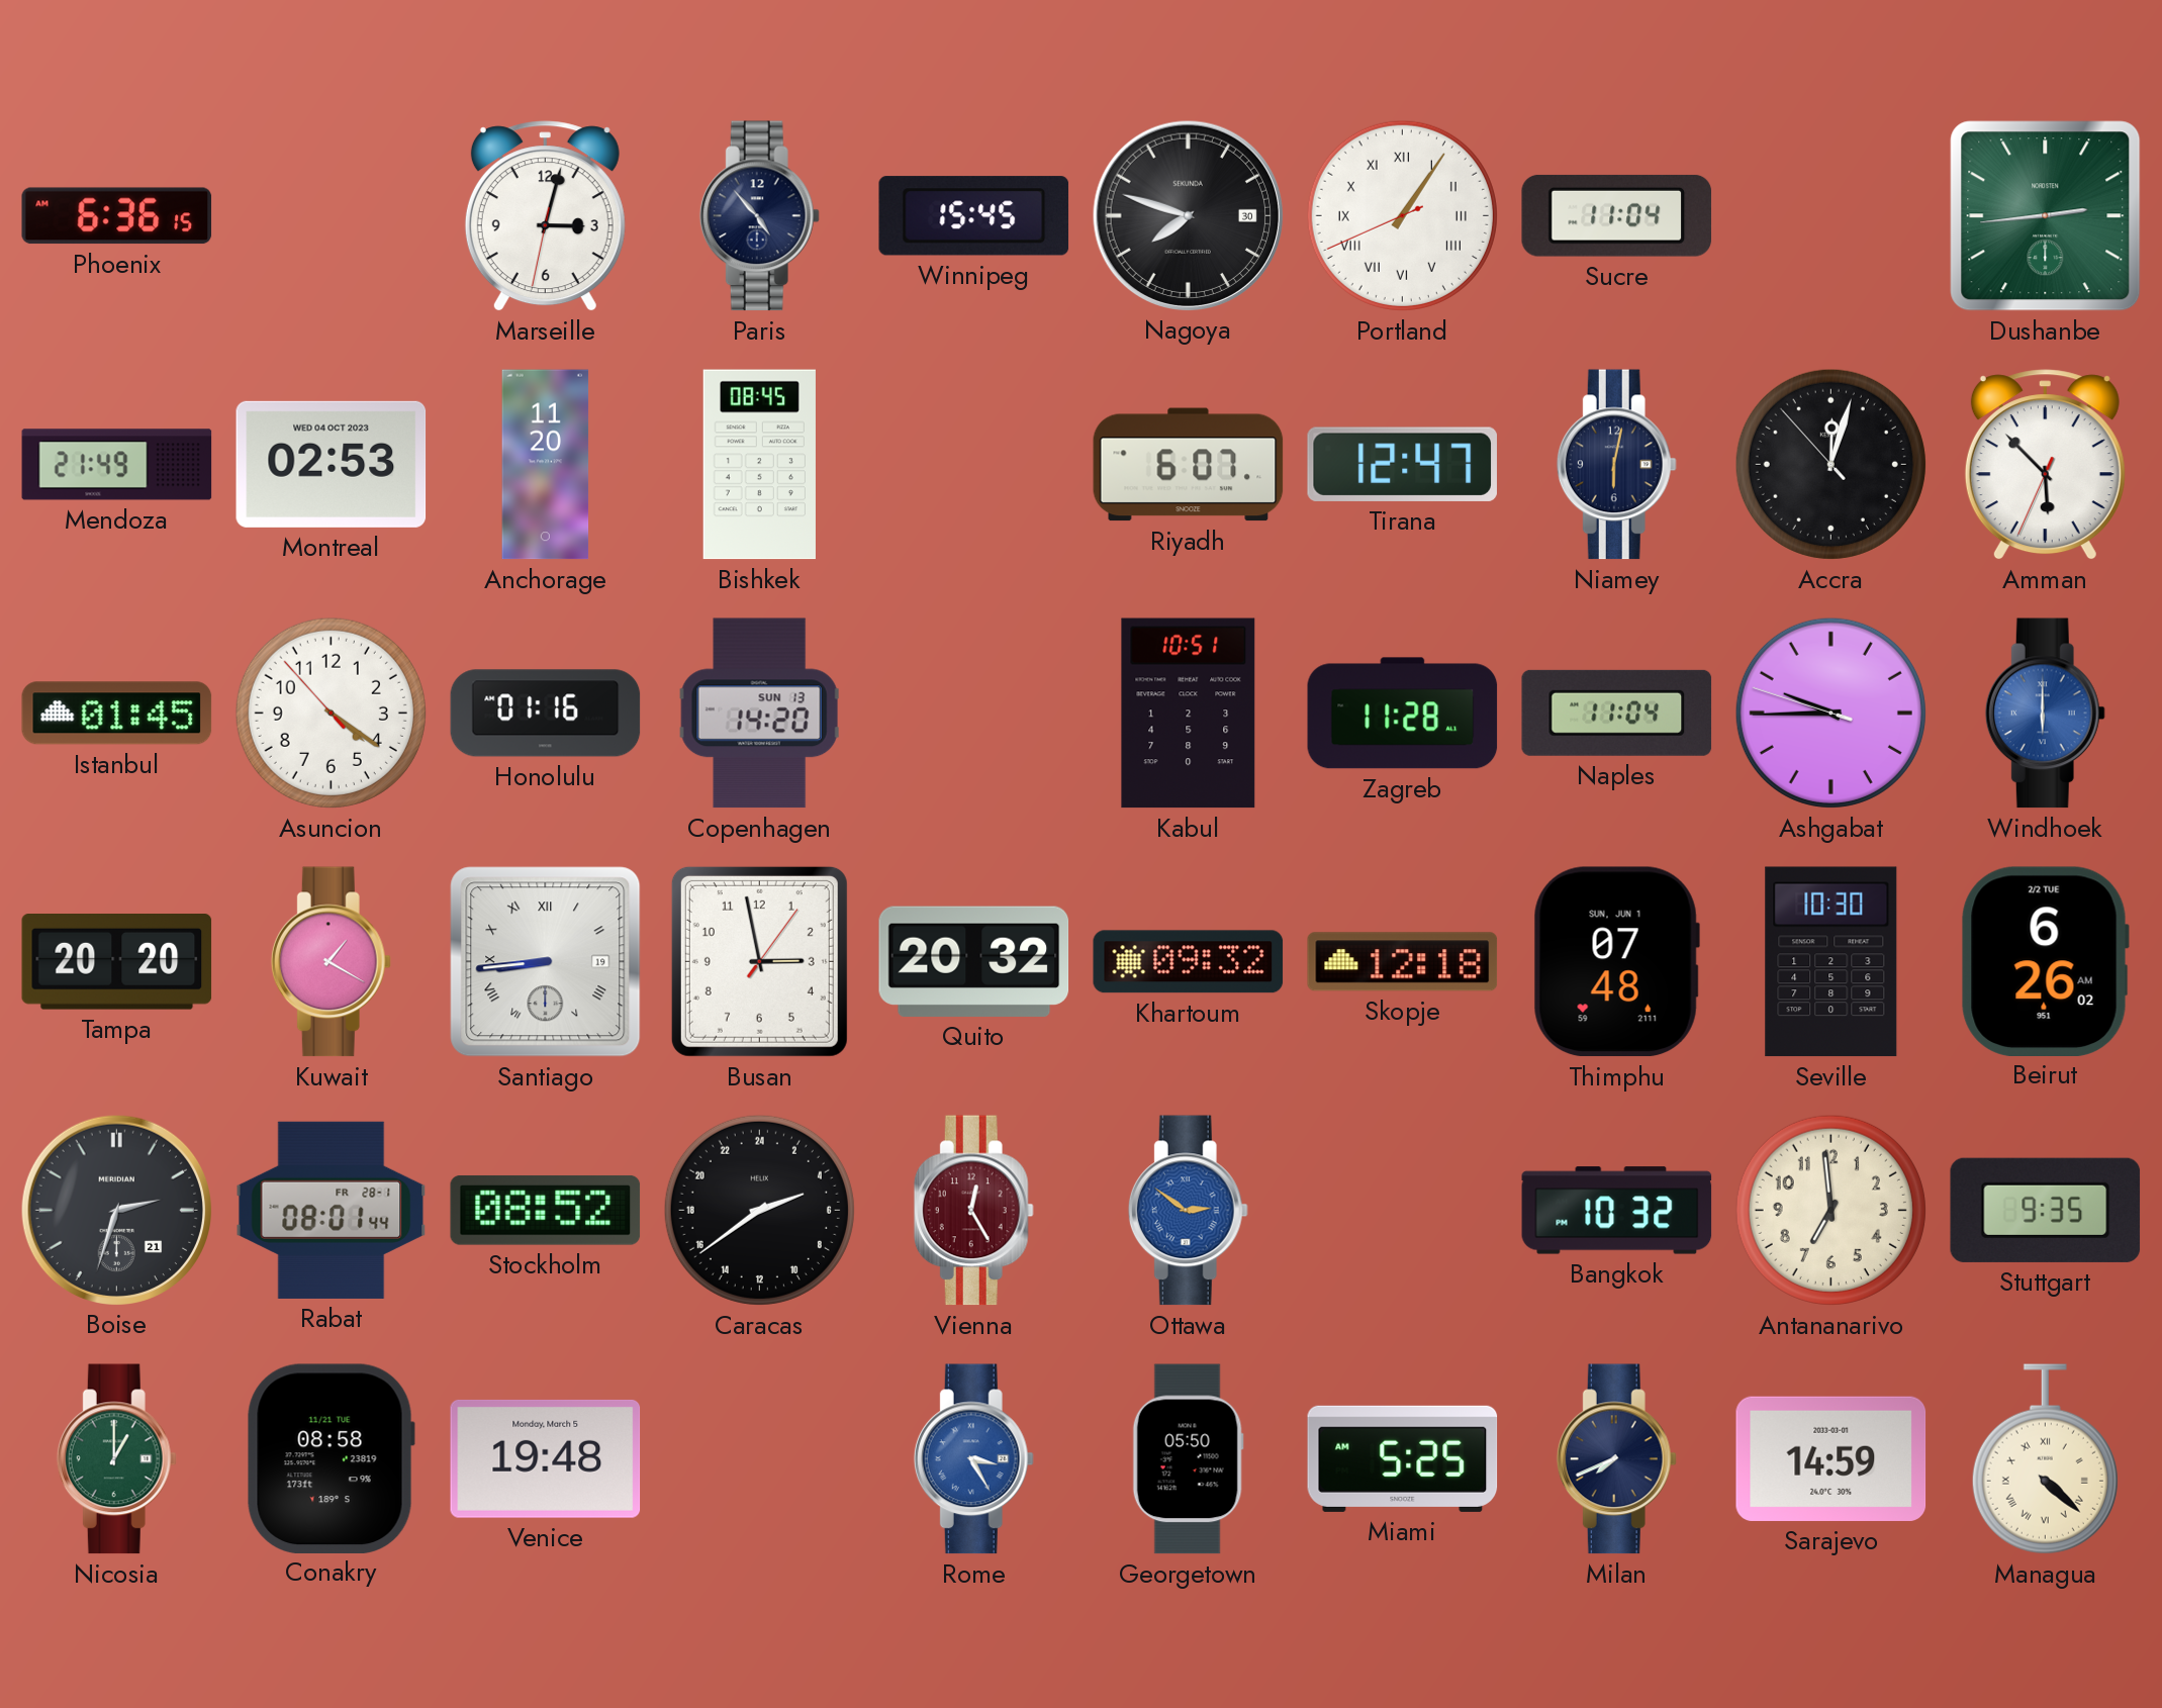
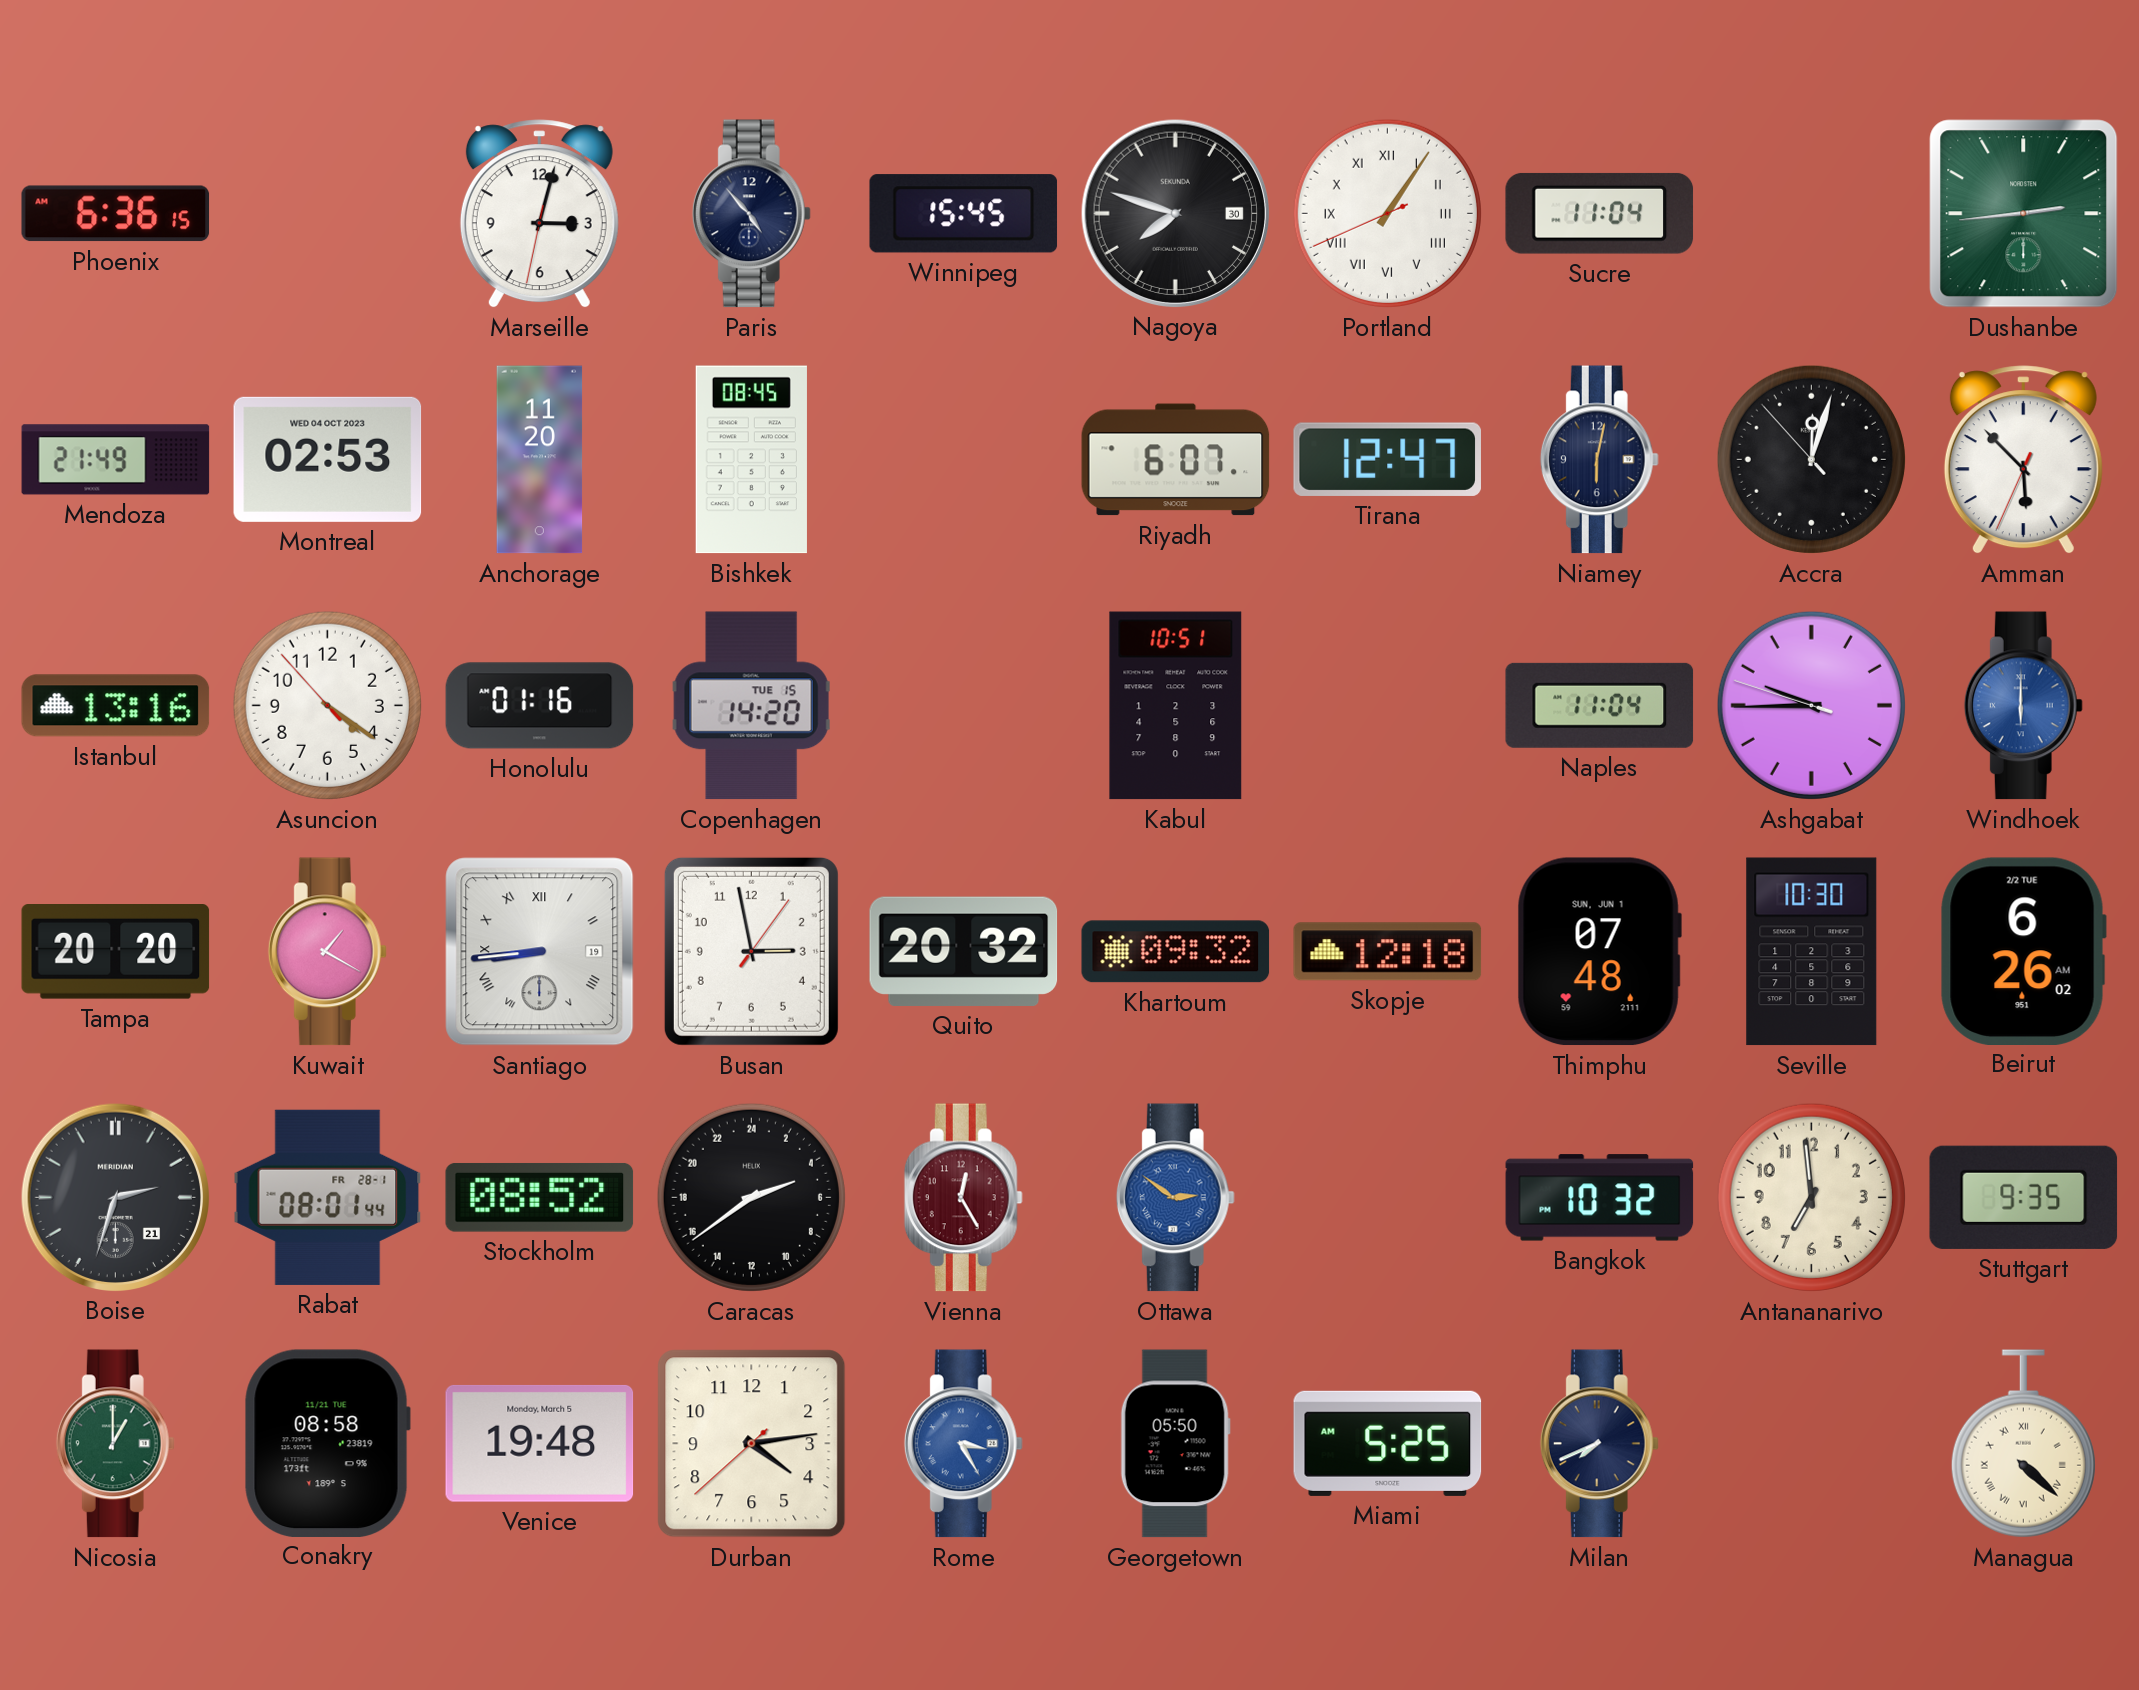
Istanbul: 01:45 -> 13:16 (116, 706)
Copenhagen date: SUN 13 -> TUE 15 (752, 706)
Zagreb: 11:28 -> none (1403, 714)
Durban: none -> 4:13 (752, 1444)
Sarajevo: 14:59 -> none (1831, 1458)
